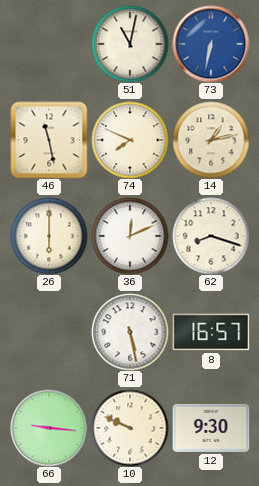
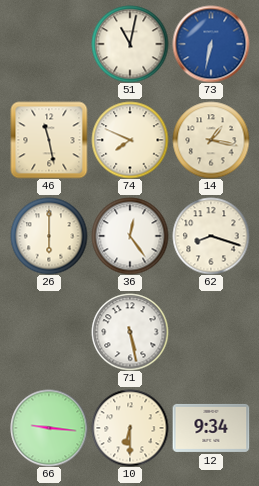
14: 1:13 -> 1:17 (211, 140)
36: 12:11 -> 12:24 (130, 236)
8: 16:57 -> none (211, 332)
10: 9:49 -> 6:30 (130, 428)
12: 9:30 -> 9:34 (211, 428)
